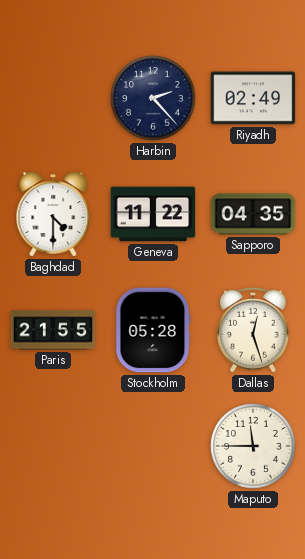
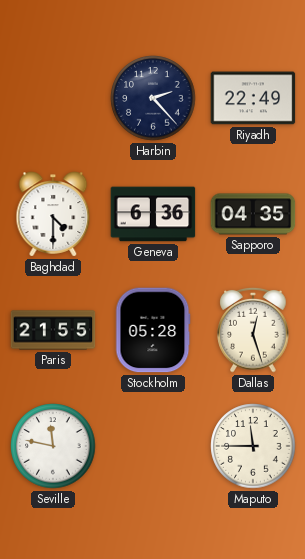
Riyadh: 02:49 -> 22:49 (253, 98)
Geneva: 11:22 -> 6:36 (153, 214)
Seville: none -> 11:47 (53, 446)
